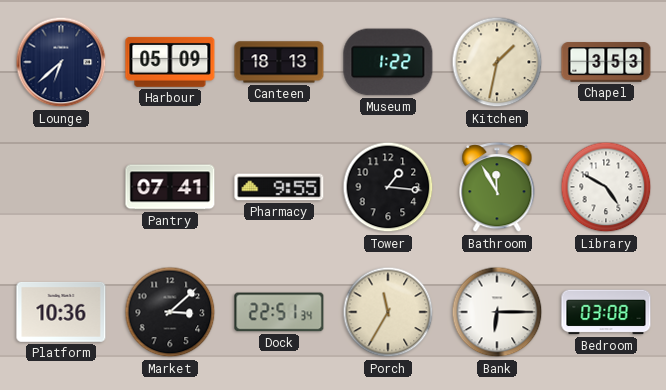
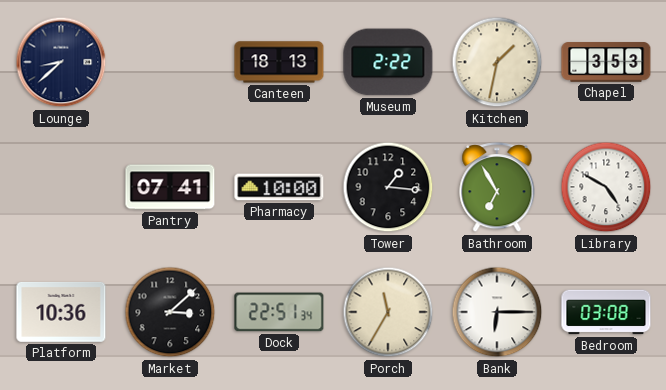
Lounge: 6:38 -> 8:38 (61, 62)
Harbour: 05:09 -> none (170, 62)
Museum: 1:22 -> 2:22 (388, 62)
Pharmacy: 9:55 -> 10:00 (279, 187)
Bathroom: 11:55 -> 6:55 (497, 188)
